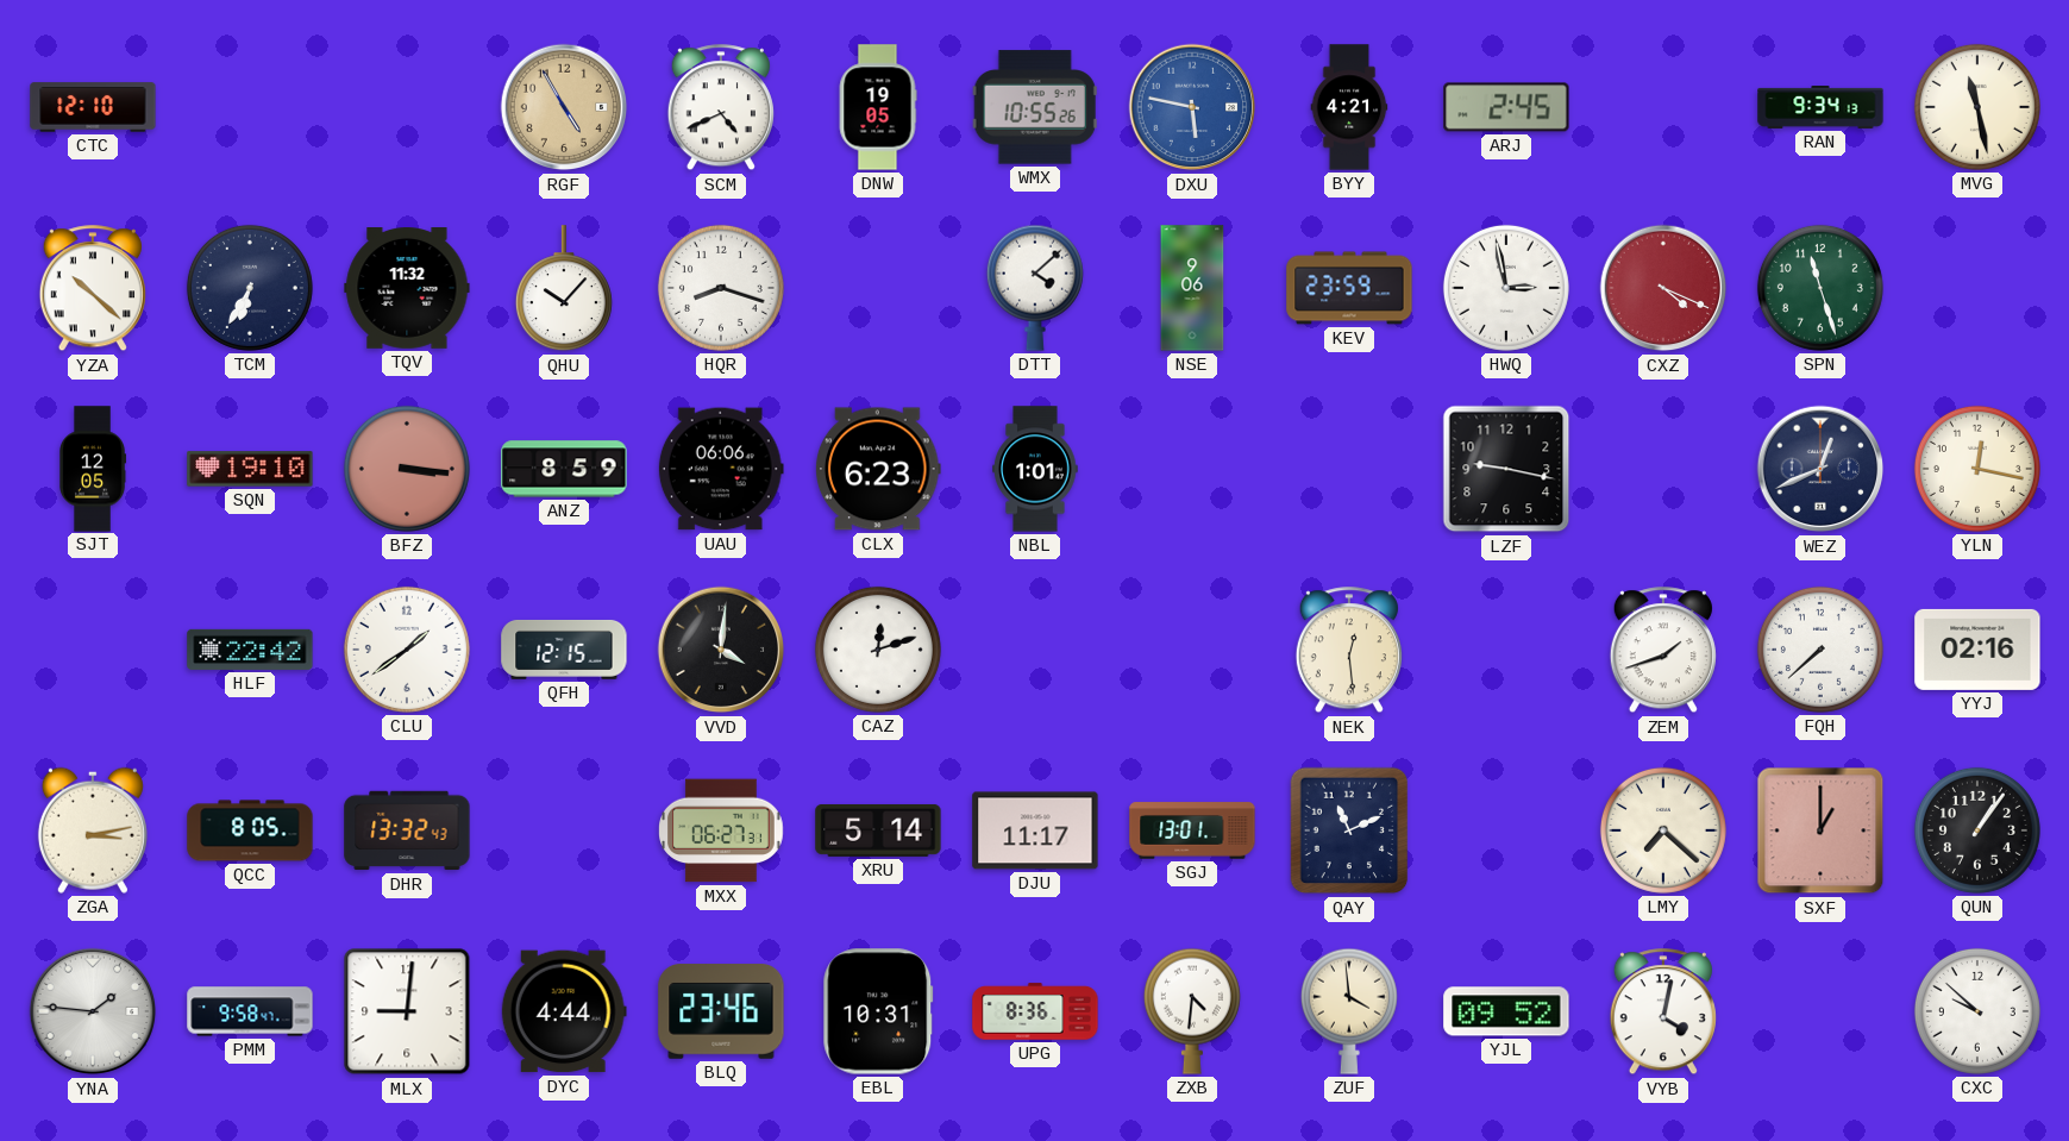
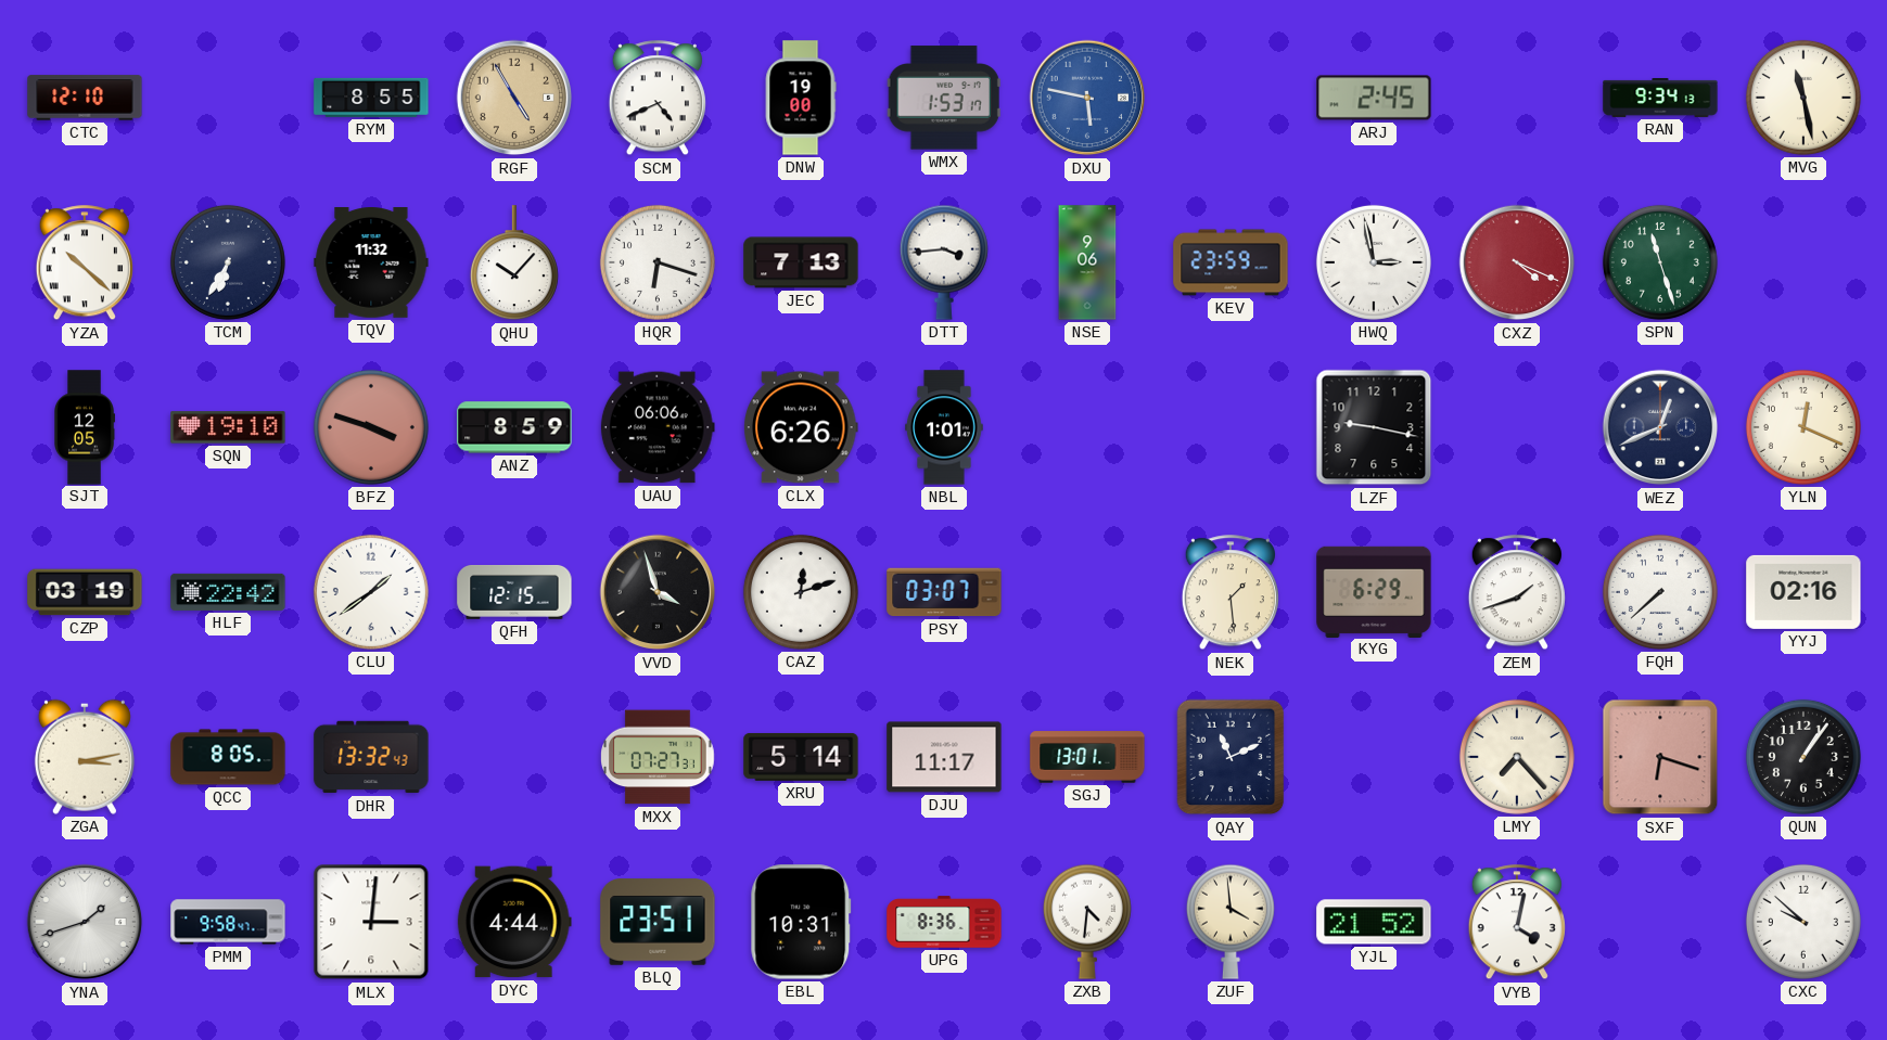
RYM: none -> 8:55 (371, 98)
DNW: 19:05 -> 19:00 (801, 98)
WMX: 10:55 -> 1:53 (944, 98)
BYY: 4:21 -> none (1349, 107)
HQR: 8:18 -> 6:18 (658, 262)
JEC: none -> 7:13 (801, 262)
DTT: 4:08 -> 3:44 (944, 262)
BFZ: 3:16 -> 3:48 (371, 427)
CLX: 6:23 -> 6:26 (802, 427)
YLN: 12:17 -> 12:19 (1803, 427)
CZP: none -> 03:19 (85, 592)
VVD: 4:01 -> 3:57 (658, 592)
PSY: none -> 03:07 (944, 592)
NEK: 12:29 -> 1:29 (1231, 593)
KYG: none -> 6:29 (1374, 591)
MXX: 06:27 -> 07:27 (659, 757)
LMY: 7:22 -> 7:23 (1517, 757)
SXF: 1:00 -> 6:18 (1660, 757)
YNA: 1:46 -> 1:42 (85, 922)
MLX: 9:01 -> 3:01 (371, 922)
BLQ: 23:46 -> 23:51 (658, 922)
YJL: 09:52 -> 21:52 (1374, 922)
